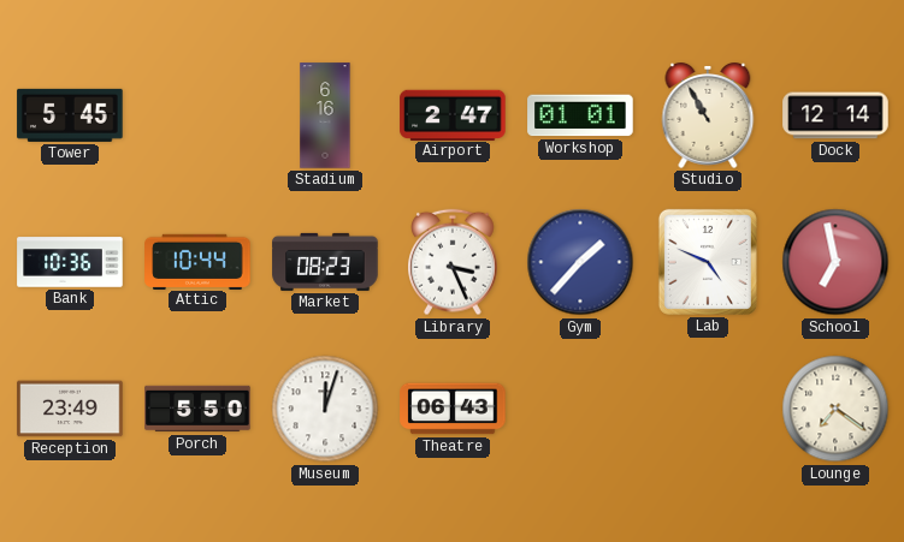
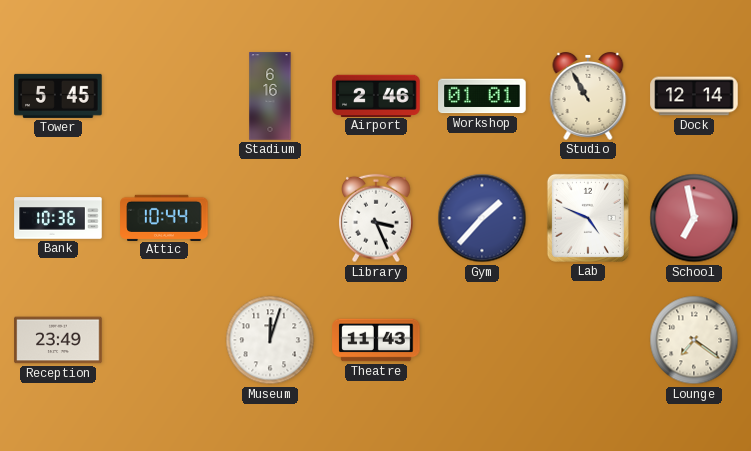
Airport: 2:47 -> 2:46 (376, 95)
Market: 08:23 -> none (325, 262)
Porch: 5:50 -> none (197, 409)
Theatre: 06:43 -> 11:43 (376, 340)
